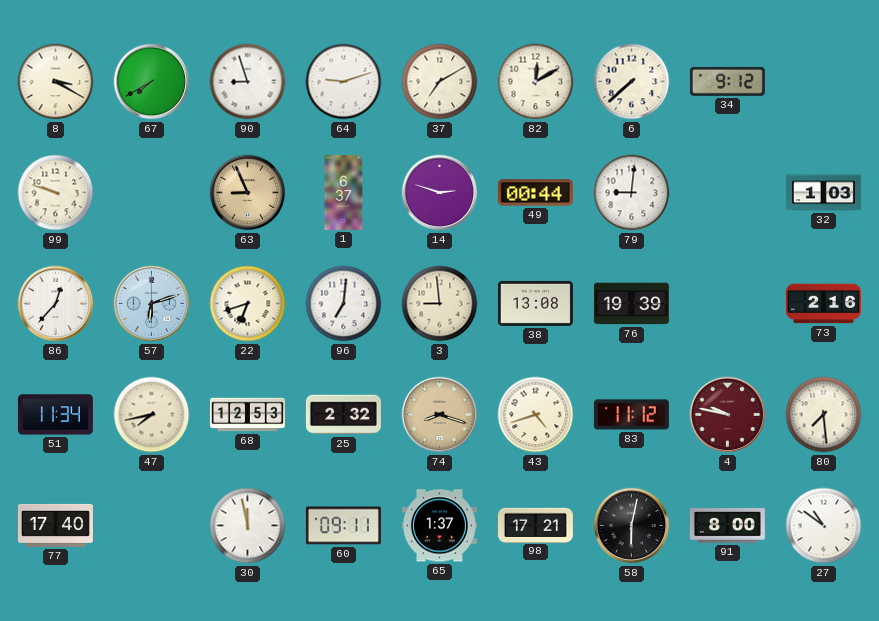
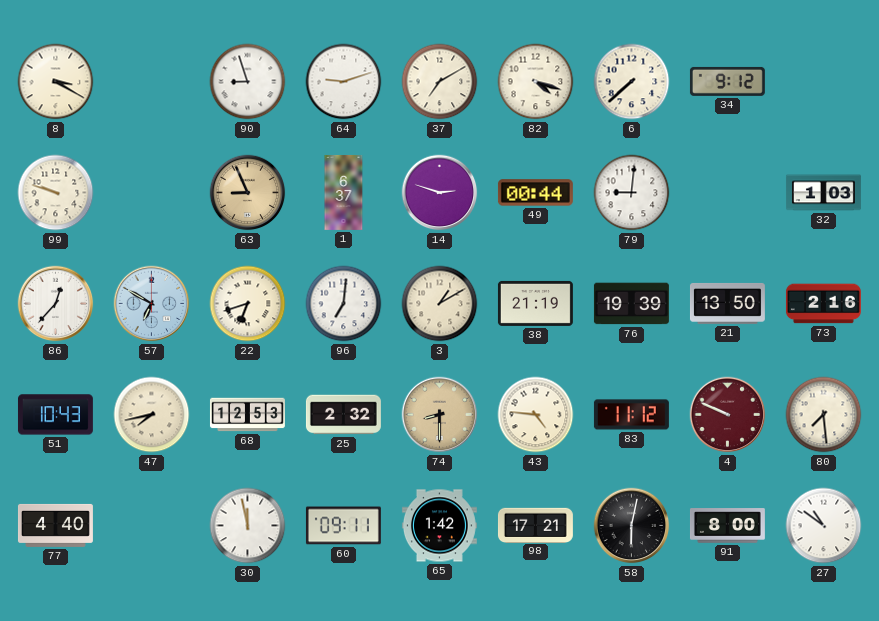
67: 7:40 -> none (152, 82)
82: 12:10 -> 4:18 (536, 82)
57: 6:12 -> 6:50 (152, 304)
3: 8:59 -> 1:10 (440, 304)
38: 13:08 -> 21:19 (535, 303)
21: none -> 13:50 (727, 303)
51: 11:34 -> 10:43 (55, 415)
74: 8:18 -> 8:30 (440, 415)
43: 4:42 -> 4:46 (536, 415)
4: 9:47 -> 9:49 (728, 415)
77: 17:40 -> 4:40 (55, 525)
65: 1:37 -> 1:42 (439, 526)
